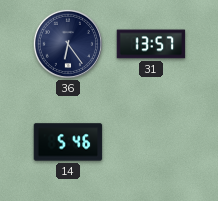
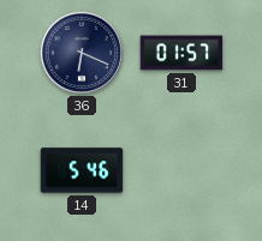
36: 6:24 -> 6:19 (81, 52)
31: 13:57 -> 01:57 (181, 53)
